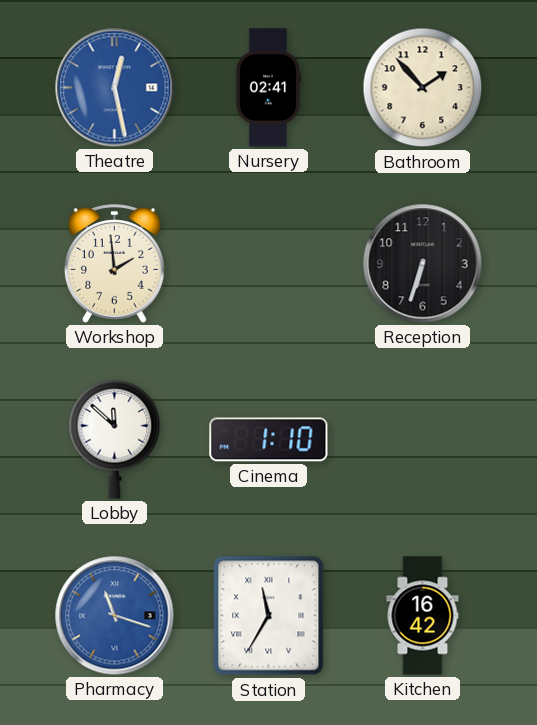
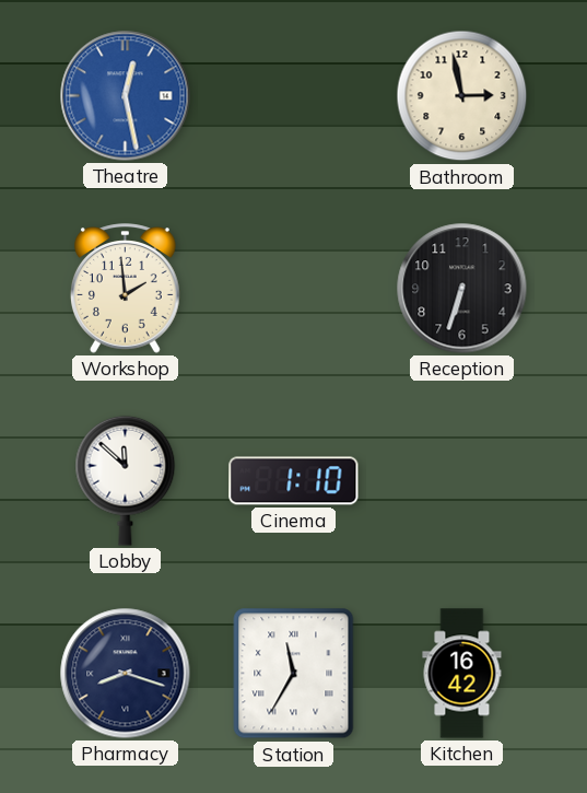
Nursery: 02:41 -> none (267, 88)
Bathroom: 1:53 -> 2:58 (462, 96)
Pharmacy: 11:18 -> 8:18 (126, 674)
Pharmacy dial: blue -> navy (126, 674)
